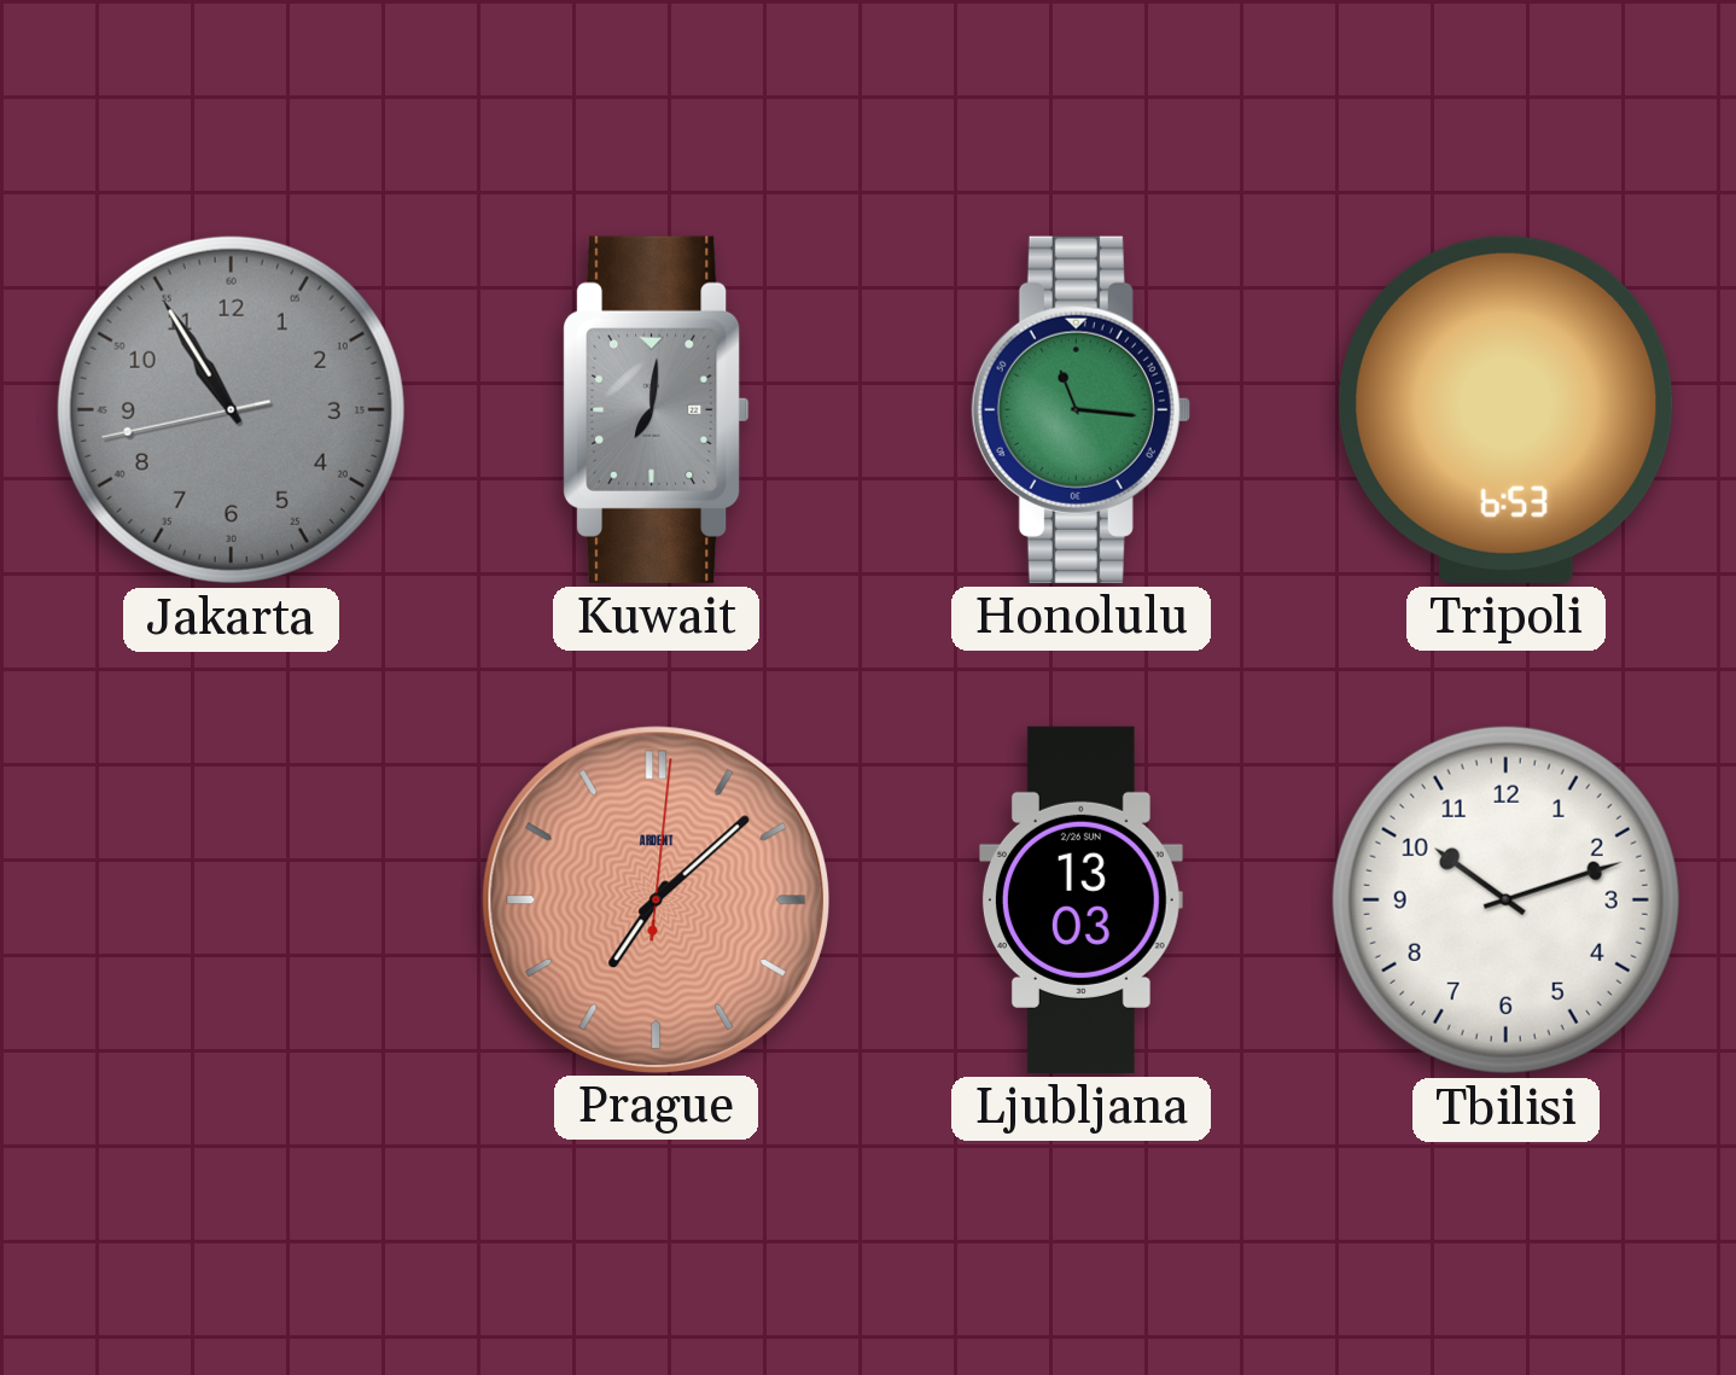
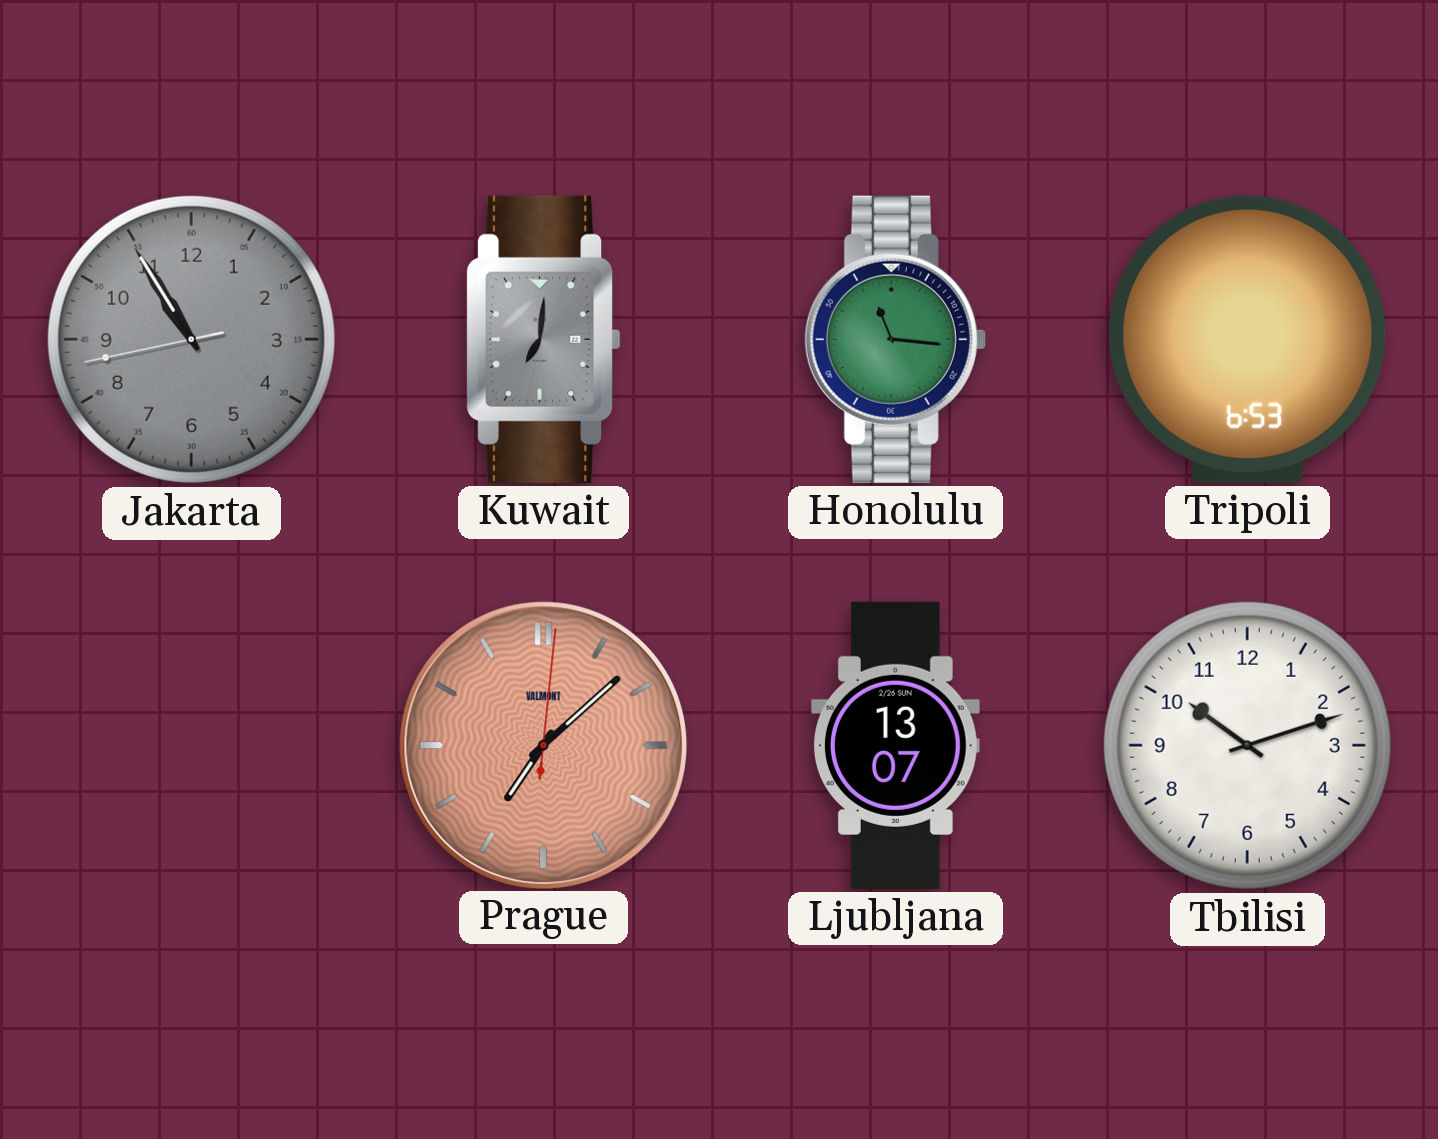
Prague brand: ARDENT -> VALMONT (543, 745)
Ljubljana: 13:03 -> 13:07 (895, 745)
